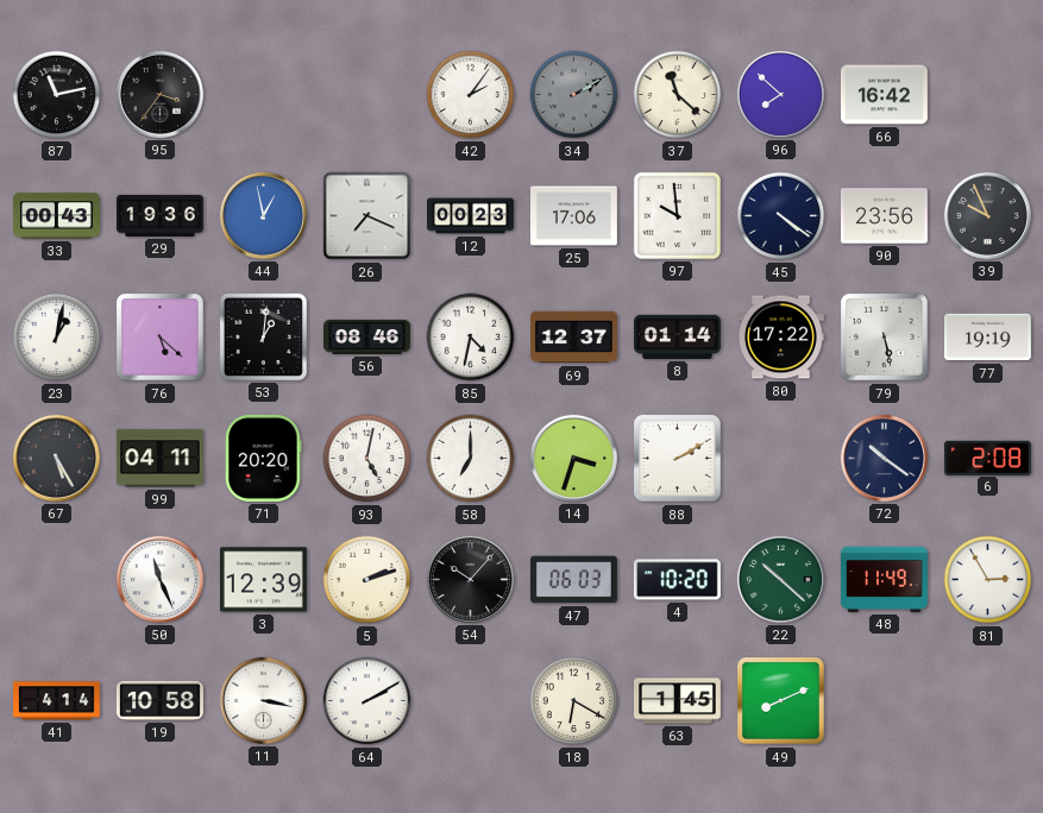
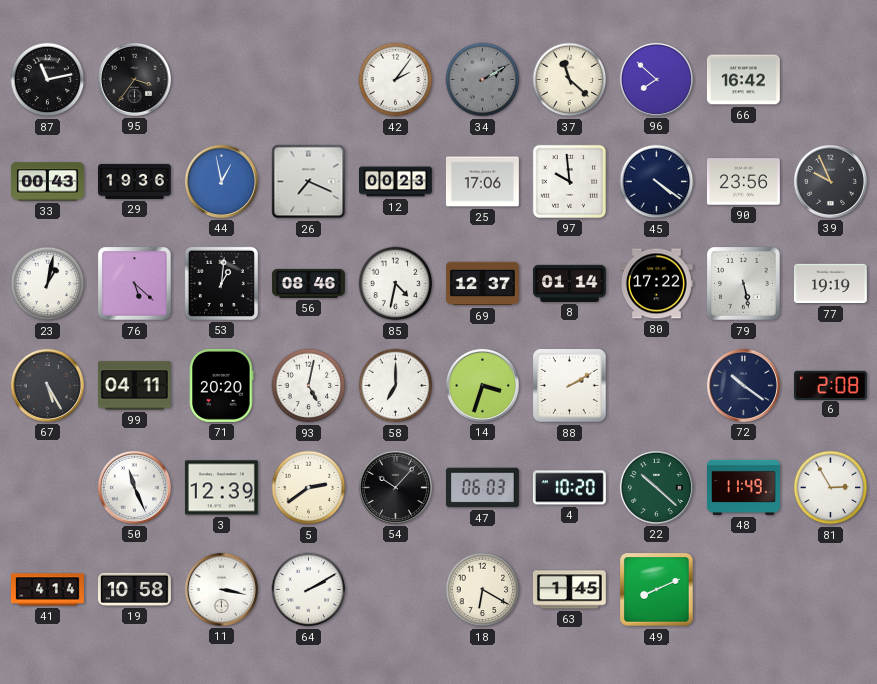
5: 2:12 -> 2:39 (309, 488)
